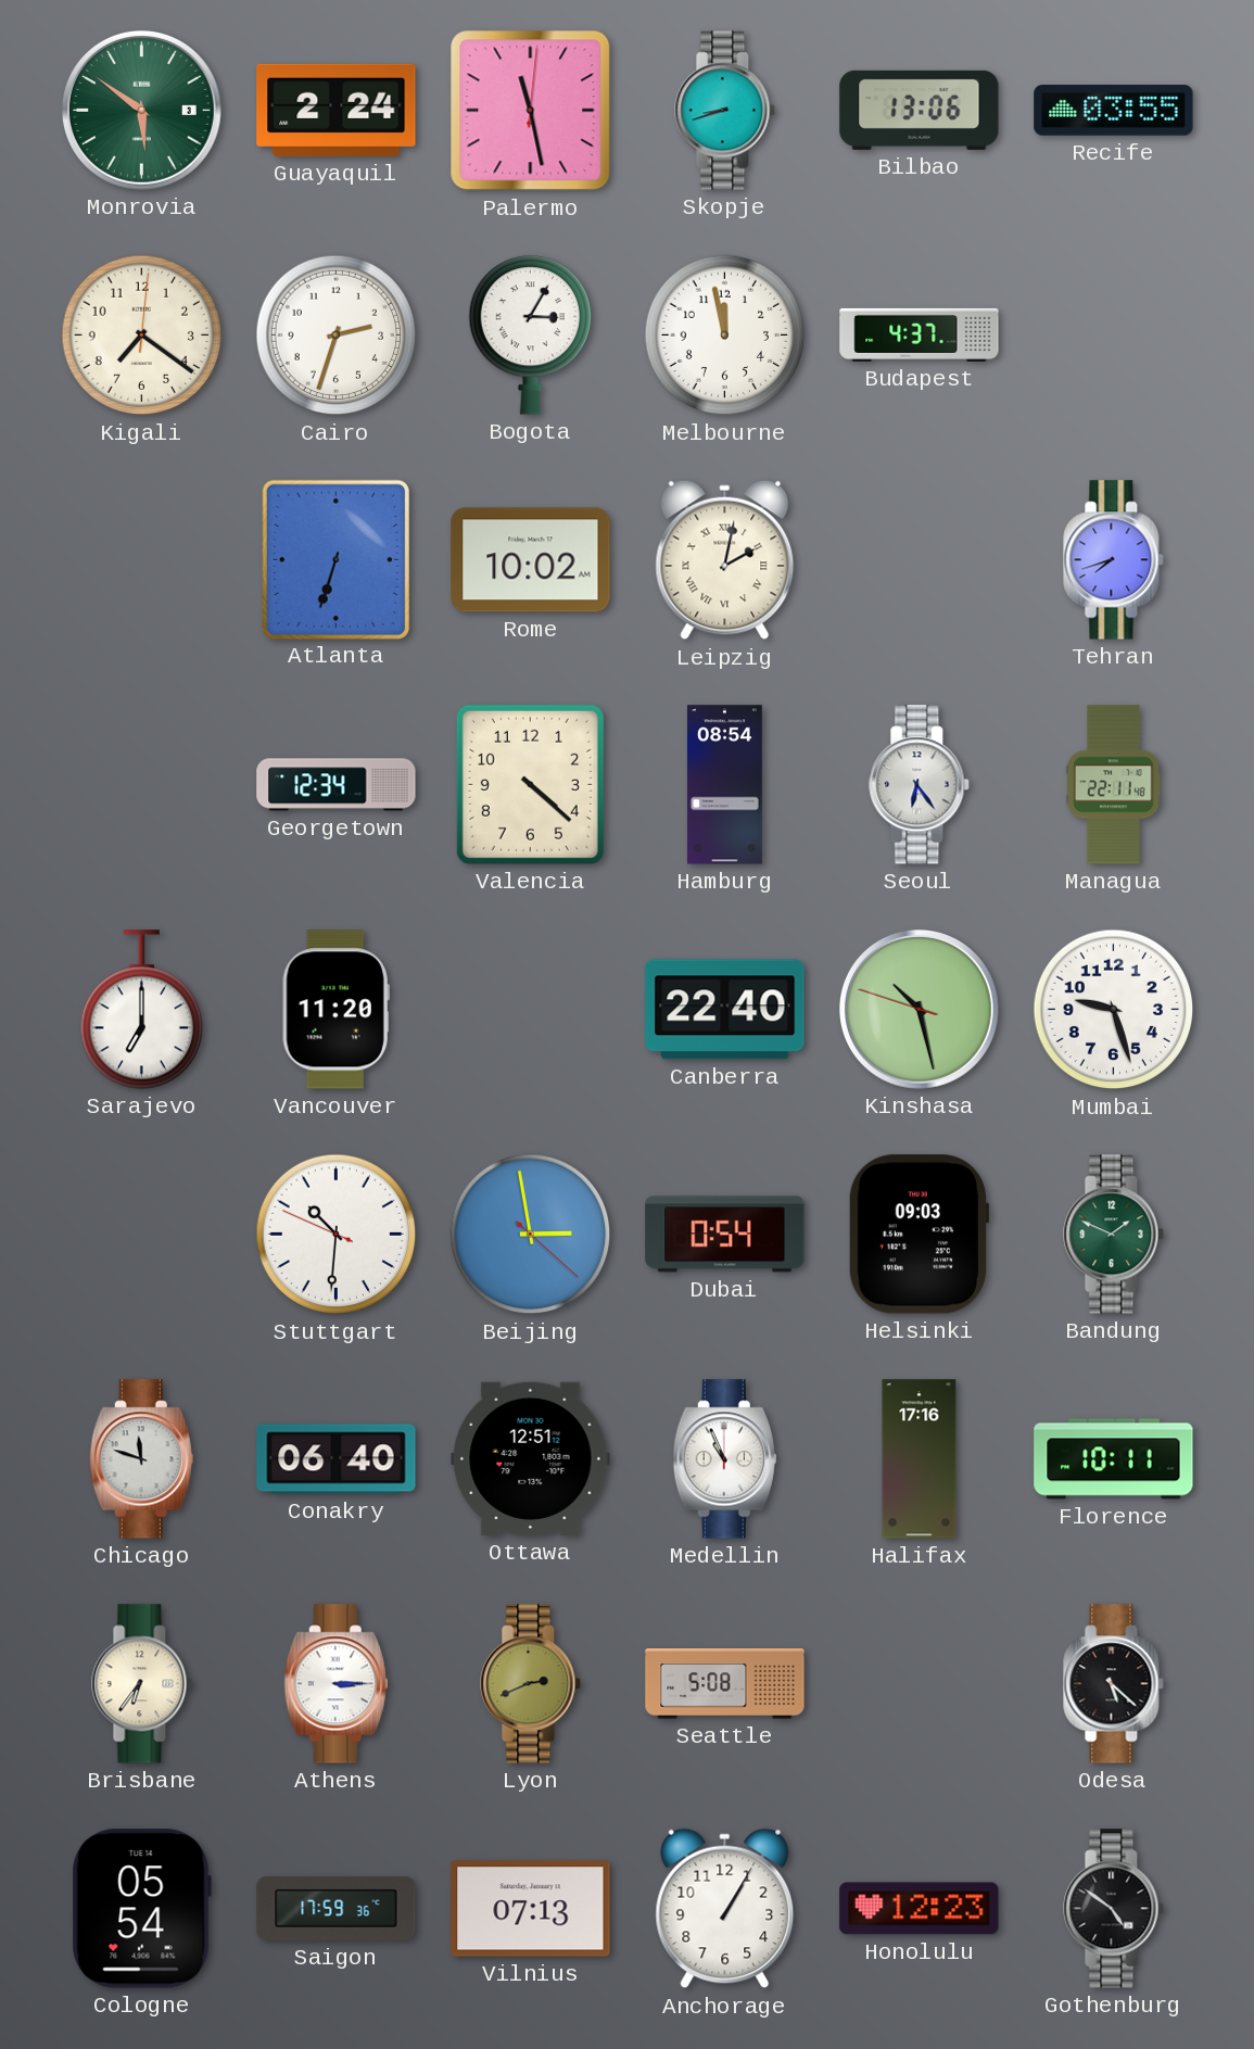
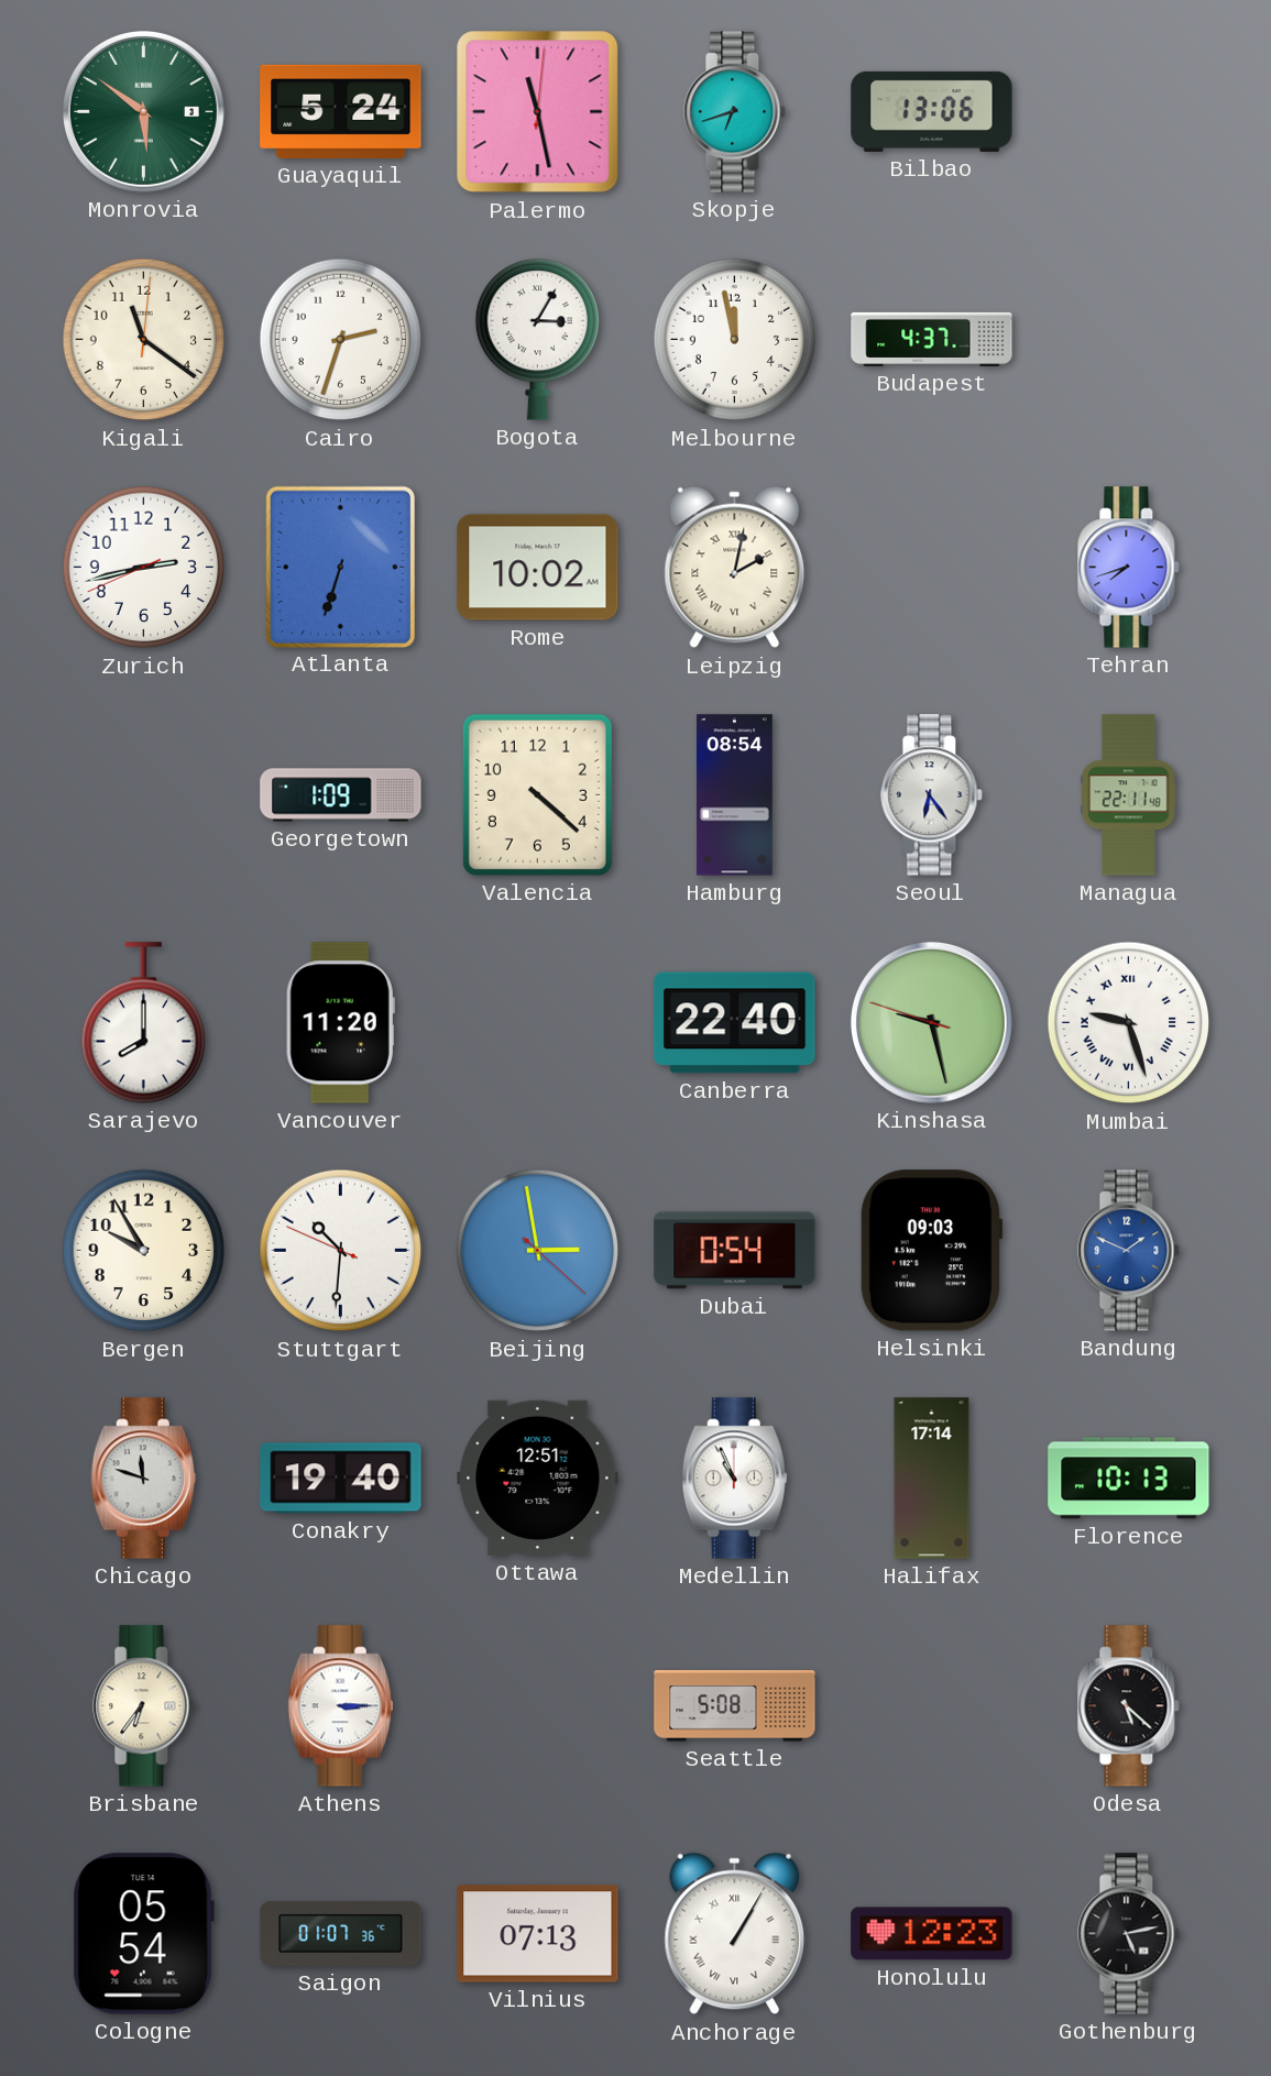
Guayaquil: 2:24 -> 5:24 (341, 111)
Skopje: 8:42 -> 6:42 (735, 112)
Recife: 03:55 -> none (1114, 111)
Kigali: 7:21 -> 11:21 (144, 340)
Zurich: none -> 2:42 (144, 568)
Georgetown: 12:34 -> 1:09 (341, 795)
Sarajevo: 7:00 -> 8:00 (143, 1023)
Kinshasa: 10:27 -> 9:27 (931, 1022)
Mumbai numerals: Arabic -> Roman (1129, 1023)
Bergen: none -> 9:55 (144, 1251)
Bandung dial: green -> blue (1129, 1251)
Conakry: 06:40 -> 19:40 (341, 1479)
Halifax: 17:16 -> 17:14 (932, 1479)
Florence: 10:11 -> 10:13 (1129, 1479)
Lyon: 2:41 -> none (531, 1684)
Saigon: 17:59 -> 01:07 (341, 1933)
Anchorage numerals: Arabic -> Roman (735, 1934)
Gothenburg: 4:51 -> 5:13 (1129, 1934)
